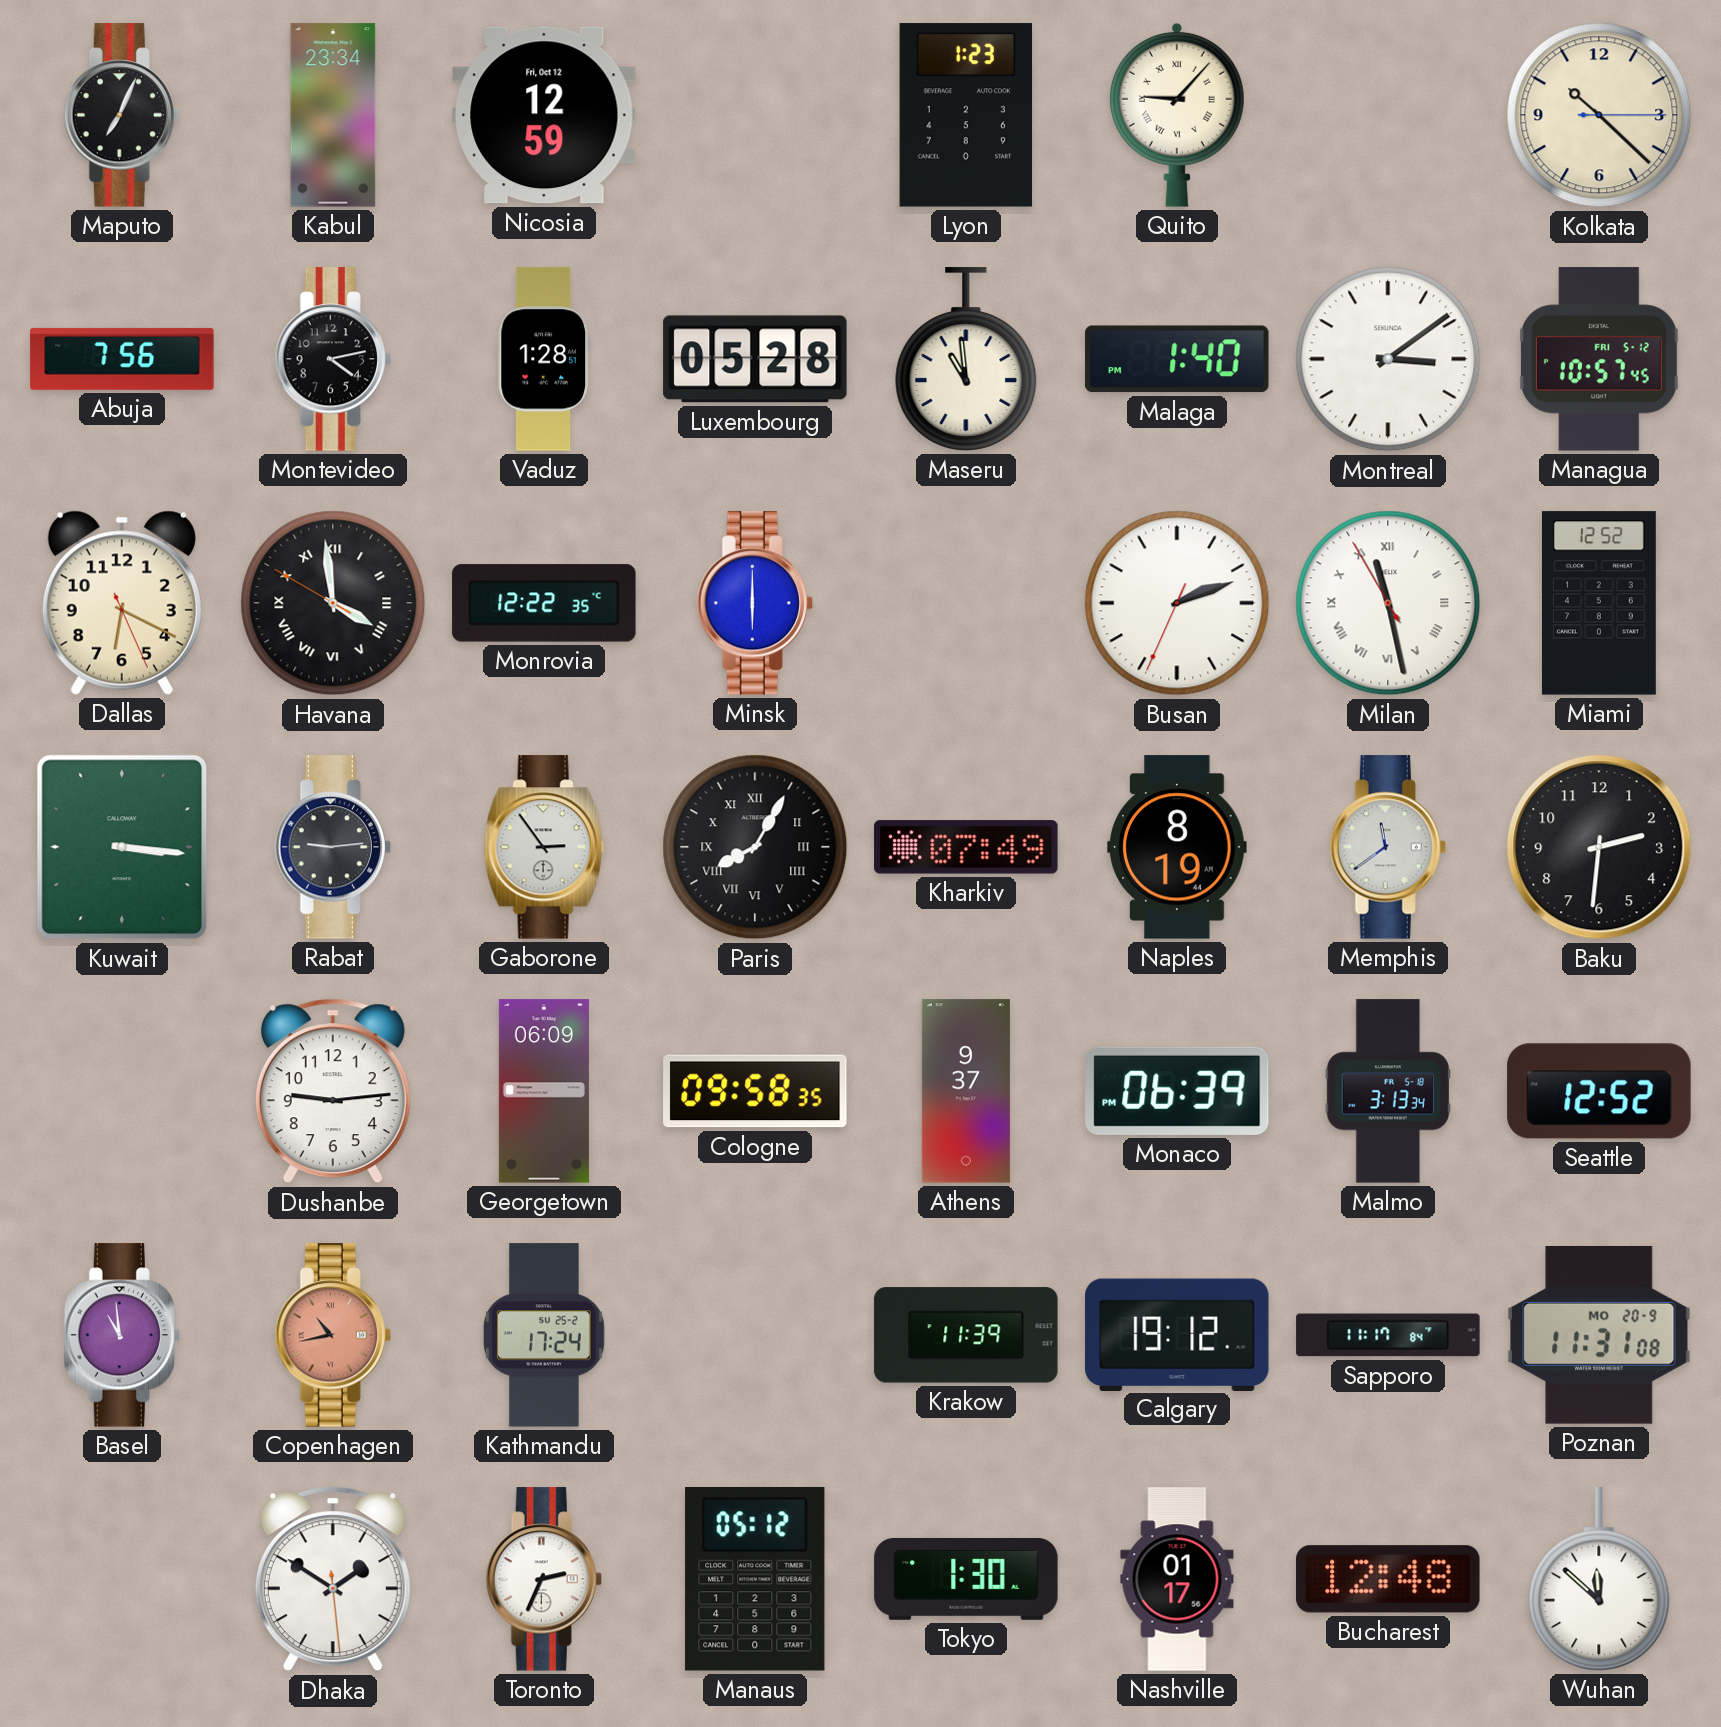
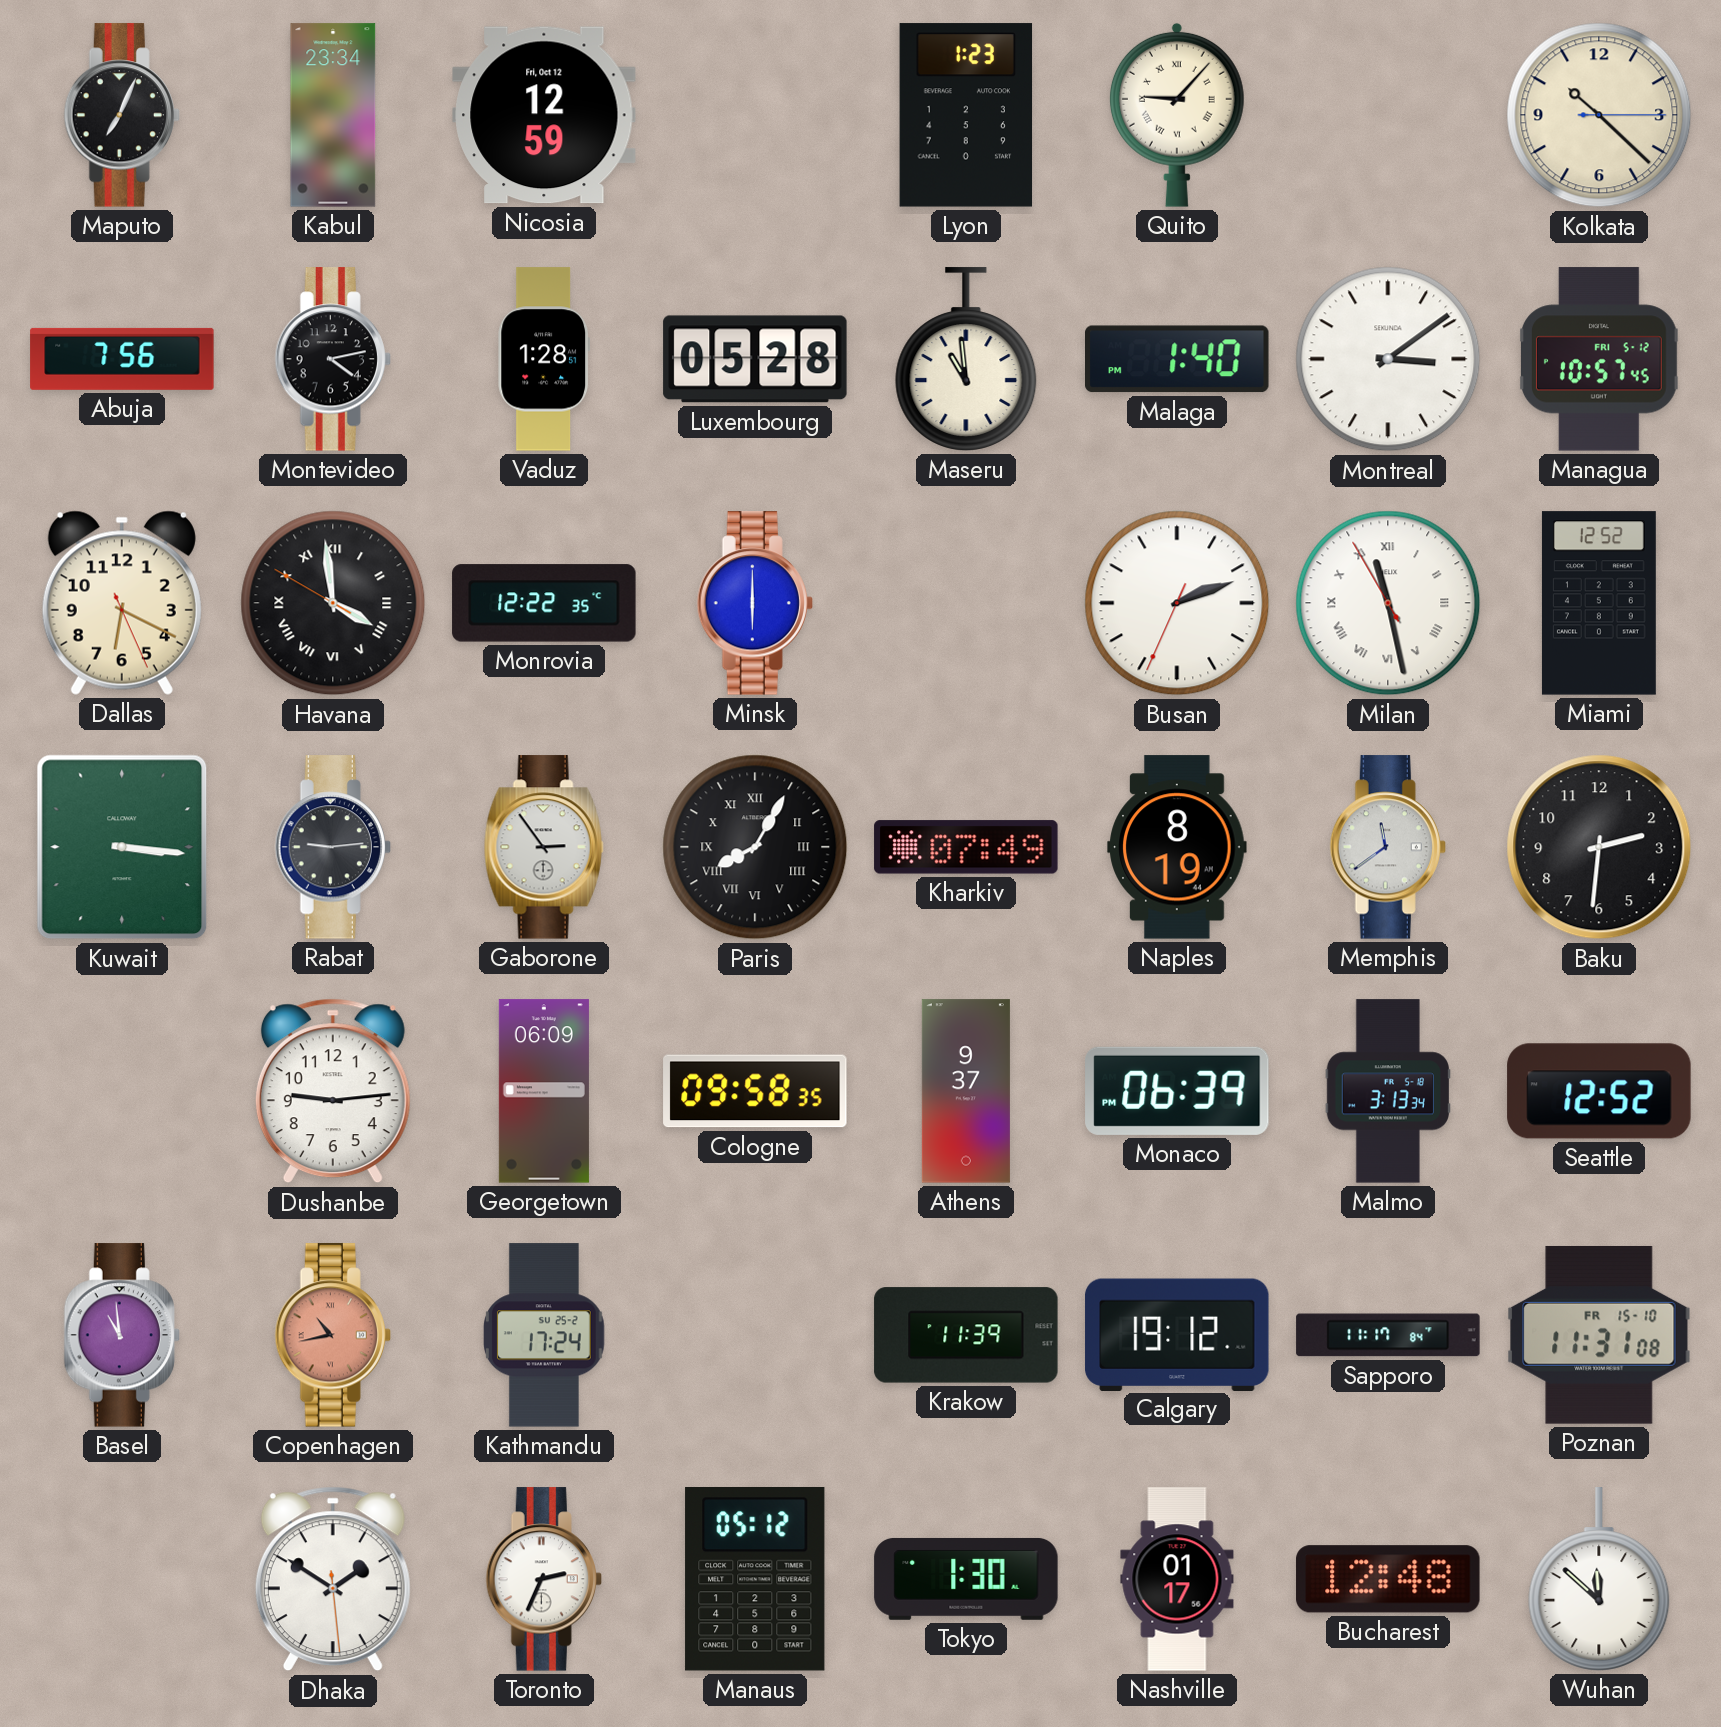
Poznan date: MO 20-9 -> FR 15-10 (1599, 1335)
